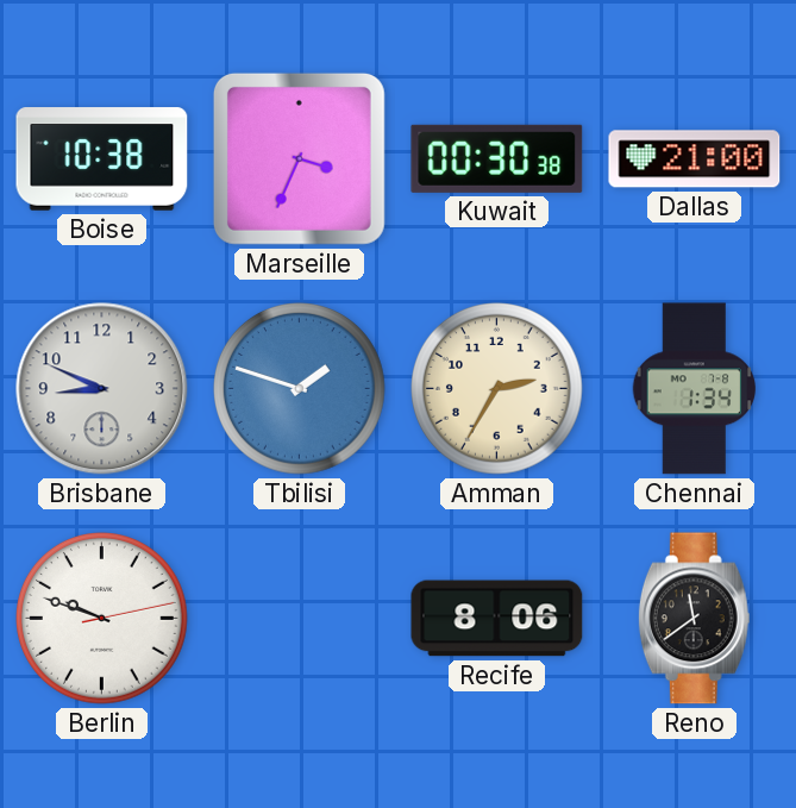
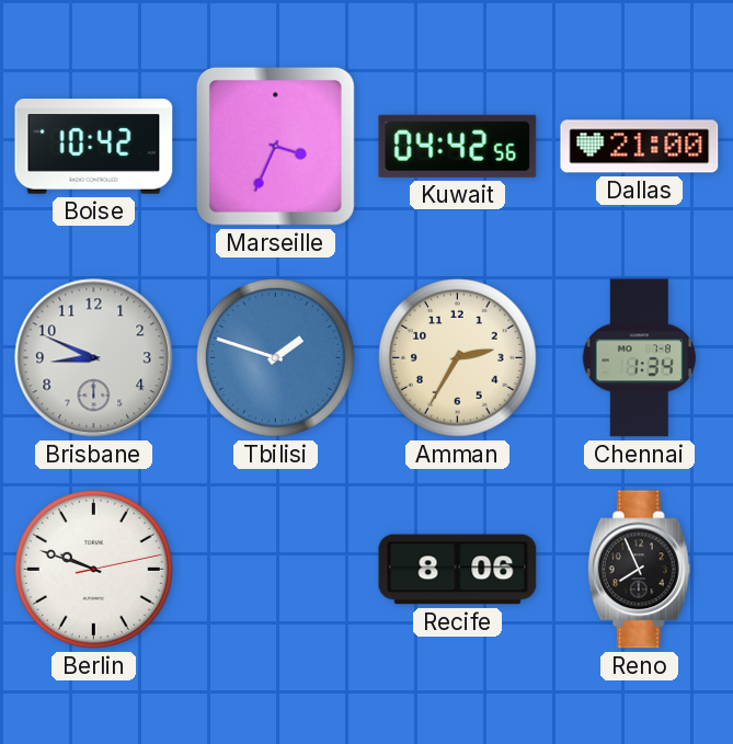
Boise: 10:38 -> 10:42 (94, 147)
Kuwait: 00:30 -> 04:42 (458, 146)
Reno: 11:39 -> 7:56 (639, 570)
